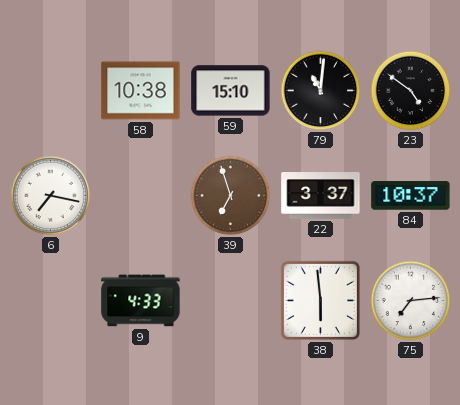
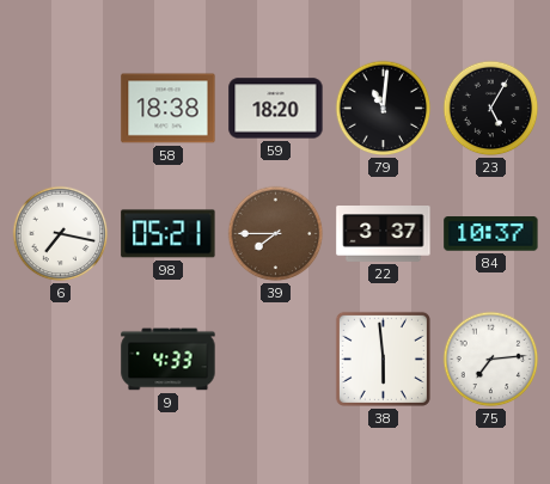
58: 10:38 -> 18:38 (169, 109)
59: 15:10 -> 18:20 (276, 109)
23: 4:51 -> 5:05 (491, 109)
98: none -> 05:21 (169, 234)
39: 6:57 -> 7:45 (276, 234)
